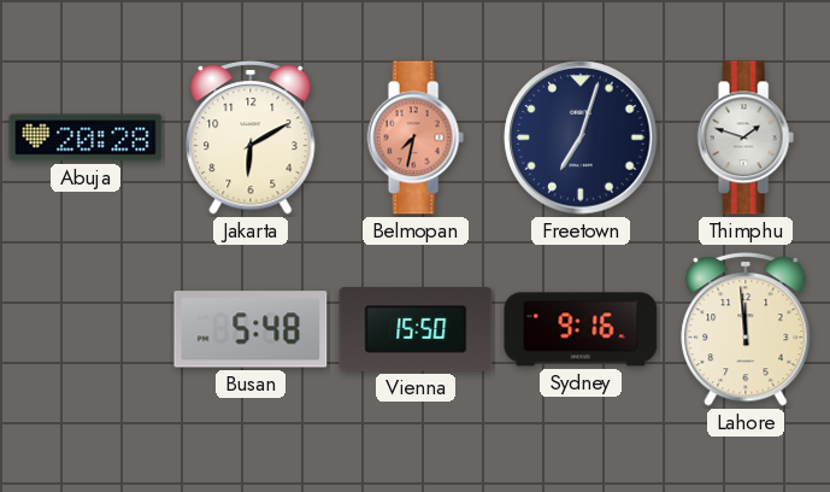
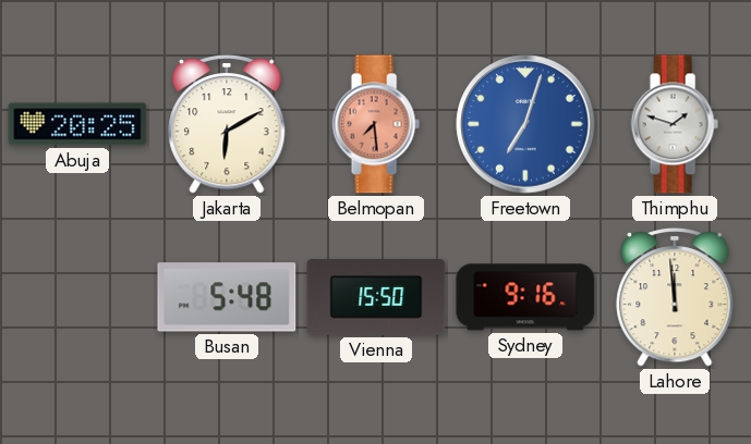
Abuja: 20:28 -> 20:25 (77, 124)
Belmopan: 7:32 -> 7:29 (376, 124)
Freetown dial: navy -> blue (525, 124)
